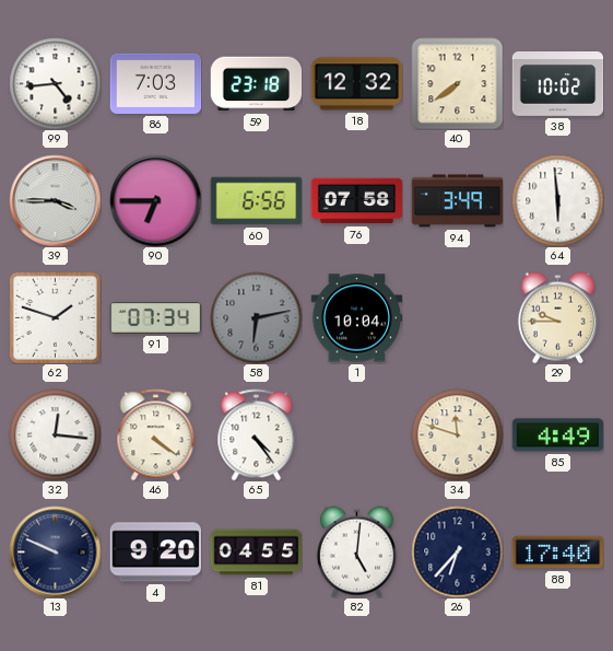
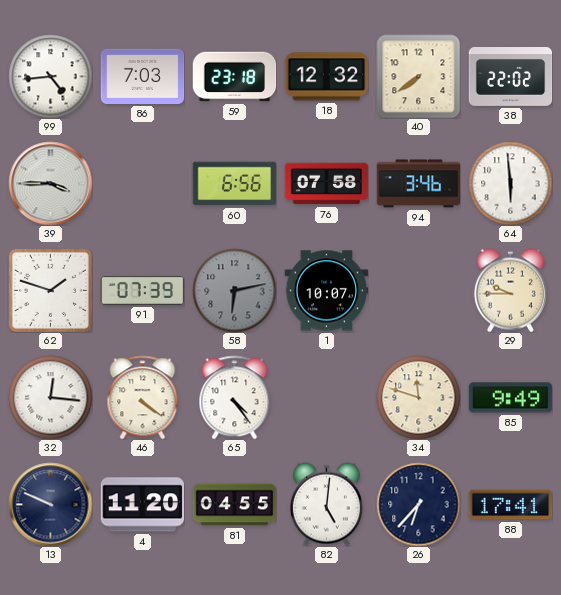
38: 10:02 -> 22:02 (510, 77)
90: 6:45 -> none (155, 200)
94: 3:49 -> 3:46 (418, 184)
91: 07:34 -> 07:39 (142, 290)
1: 10:04 -> 10:07 (326, 291)
85: 4:49 -> 9:49 (510, 398)
4: 9:20 -> 11:20 (142, 505)
88: 17:40 -> 17:41 (510, 505)
